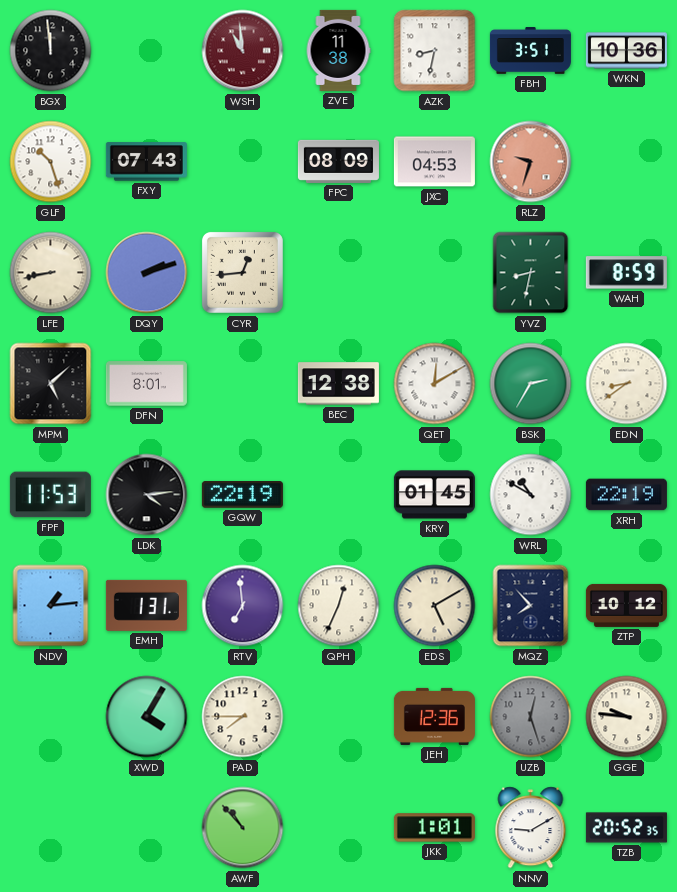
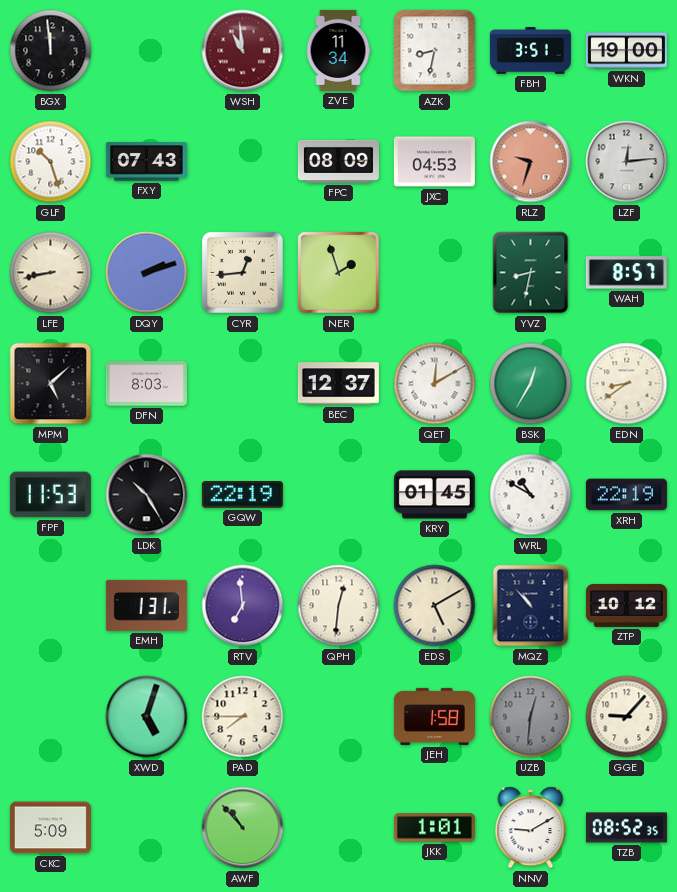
ZVE: 11:38 -> 11:34 (338, 50)
WKN: 10:36 -> 19:00 (626, 51)
LZF: none -> 12:14 (627, 162)
NER: none -> 1:57 (339, 273)
WAH: 8:59 -> 8:57 (626, 273)
DFN: 8:01 -> 8:03 (146, 384)
BEC: 12:38 -> 12:37 (338, 384)
BSK: 2:35 -> 12:35 (531, 384)
LDK: 4:14 -> 10:25 (147, 495)
NDV: 1:14 -> none (51, 606)
QPH: 12:34 -> 12:31 (339, 606)
MQZ: 7:53 -> 10:53 (531, 606)
XWD: 4:05 -> 5:03 (147, 717)
JEH: 12:36 -> 1:58 (434, 716)
UZB: 12:27 -> 12:31 (531, 717)
GGE: 9:46 -> 9:07 (627, 717)
CKC: none -> 5:09 (50, 828)
TZB: 20:52 -> 08:52 (626, 828)
